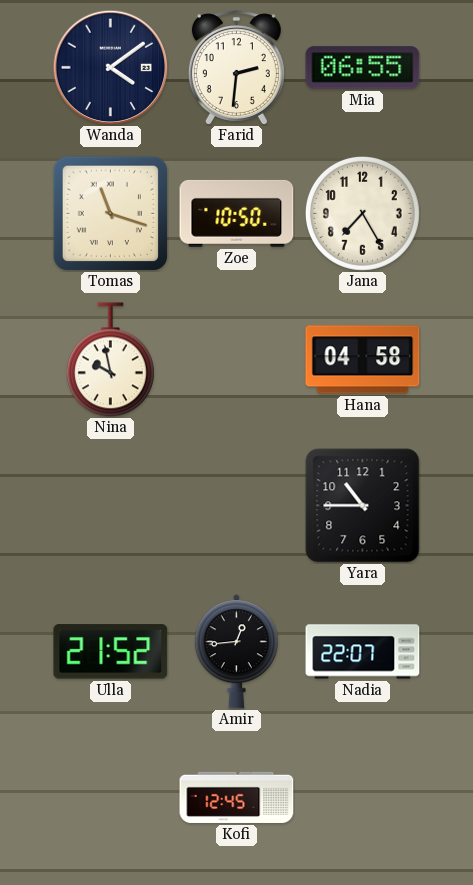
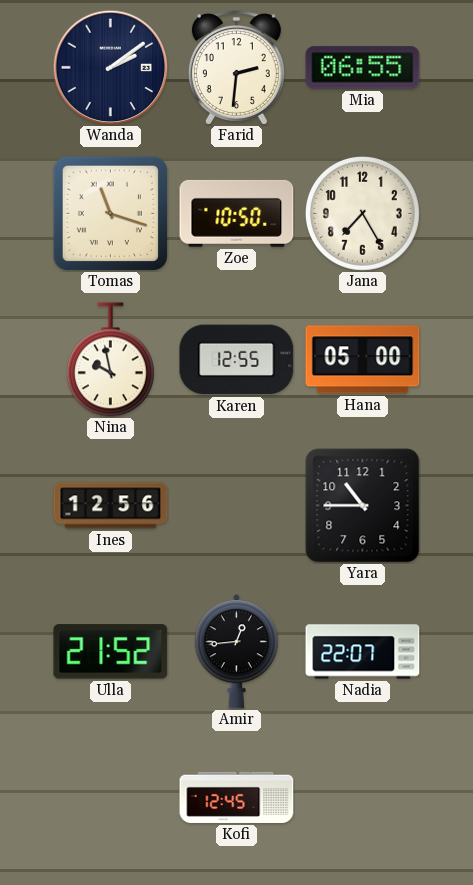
Wanda: 4:09 -> 2:09 (110, 67)
Karen: none -> 12:55 (237, 360)
Hana: 04:58 -> 05:00 (363, 360)
Ines: none -> 12:56 (111, 506)
